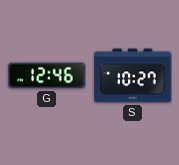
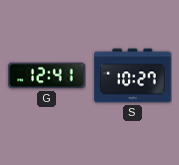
G: 12:46 -> 12:41 (47, 76)
